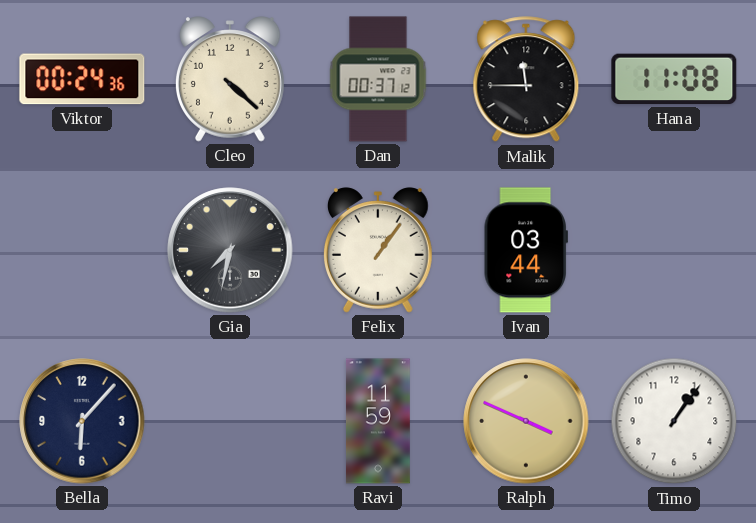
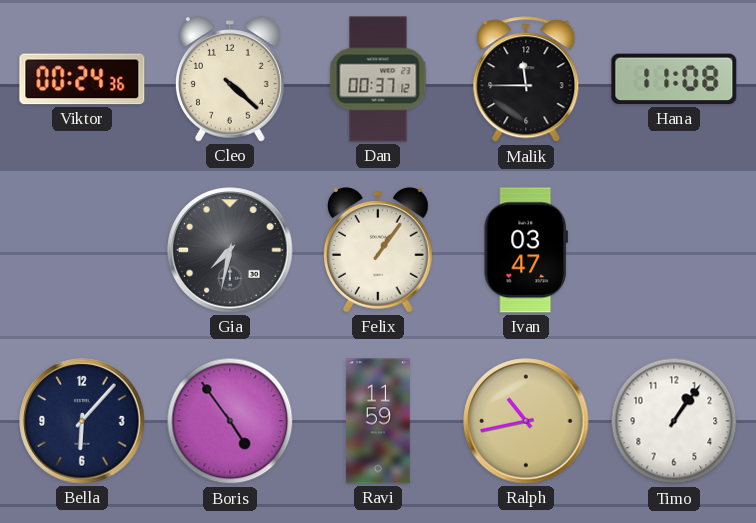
Ivan: 03:44 -> 03:47 (526, 250)
Boris: none -> 4:54 (230, 421)
Ralph: 3:49 -> 10:43 (526, 421)
